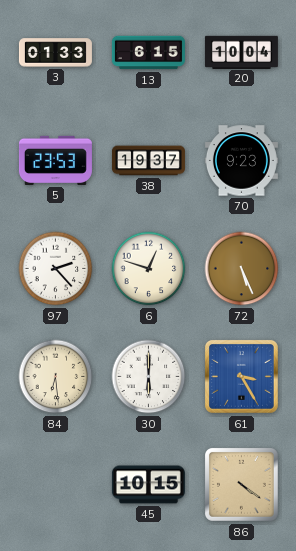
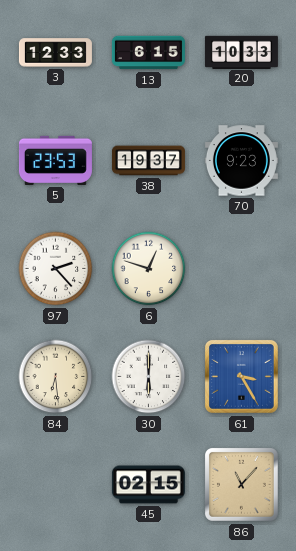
3: 01:33 -> 12:33 (55, 53)
20: 10:04 -> 10:33 (241, 52)
72: 5:26 -> none (242, 269)
45: 10:15 -> 02:15 (148, 485)
86: 4:21 -> 11:07 (241, 484)
